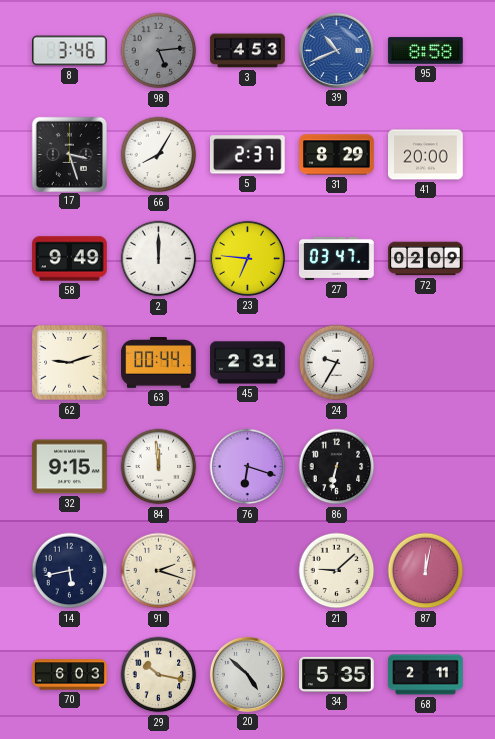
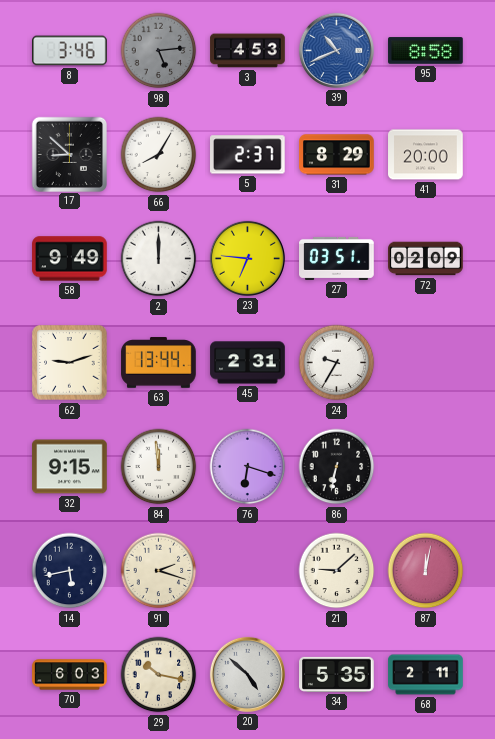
17: 3:27 -> 8:52 (69, 154)
27: 03:47 -> 03:51 (337, 258)
63: 00:44 -> 13:44 (159, 363)
